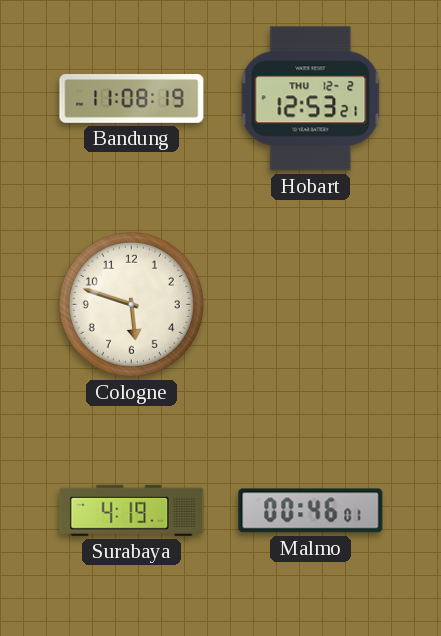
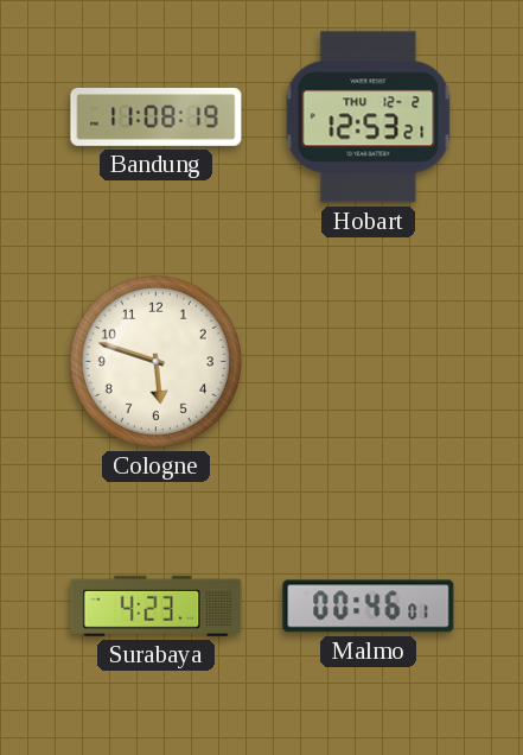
Surabaya: 4:19 -> 4:23 (157, 605)
